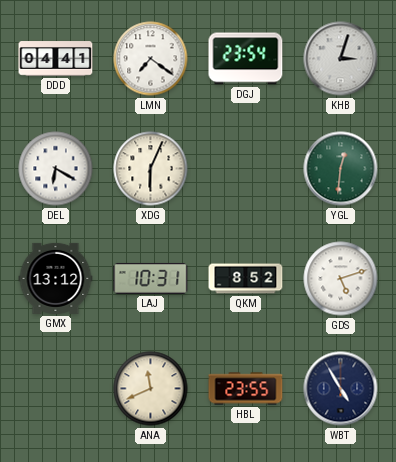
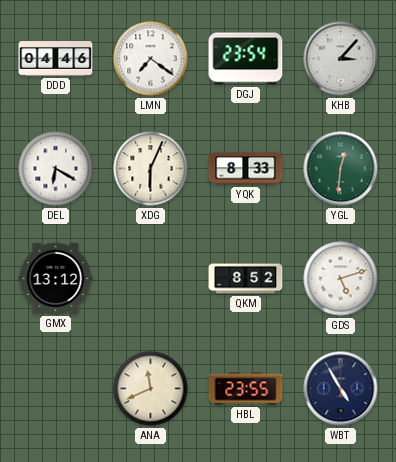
DDD: 04:41 -> 04:46 (56, 59)
KHB: 3:03 -> 3:07 (341, 59)
YQK: none -> 8:33 (246, 169)
LAJ: 10:31 -> none (151, 278)
